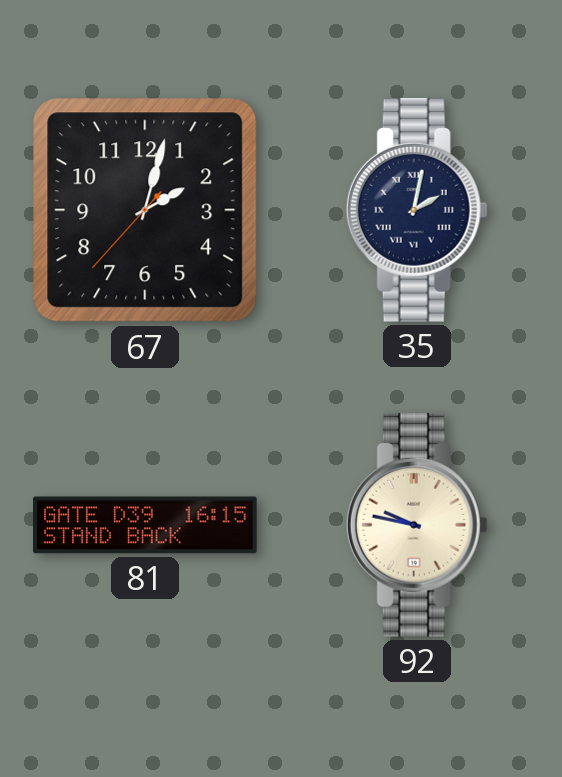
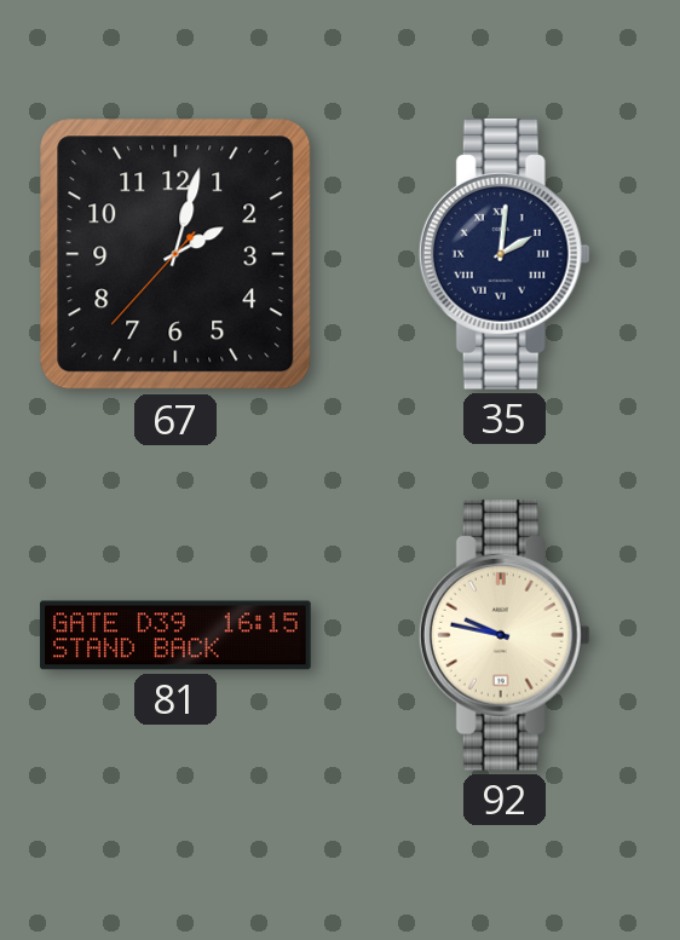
35: 2:02 -> 2:01 (505, 254)
